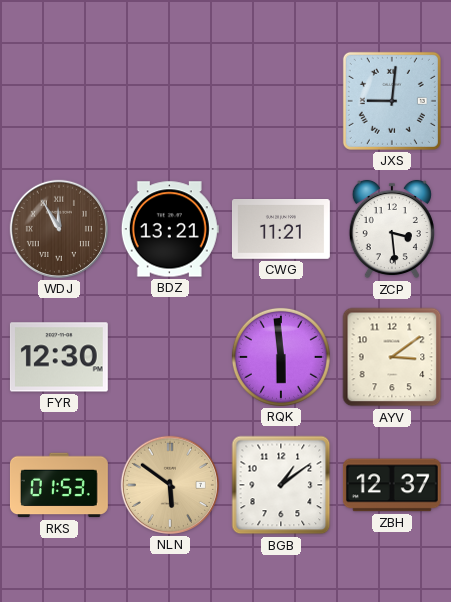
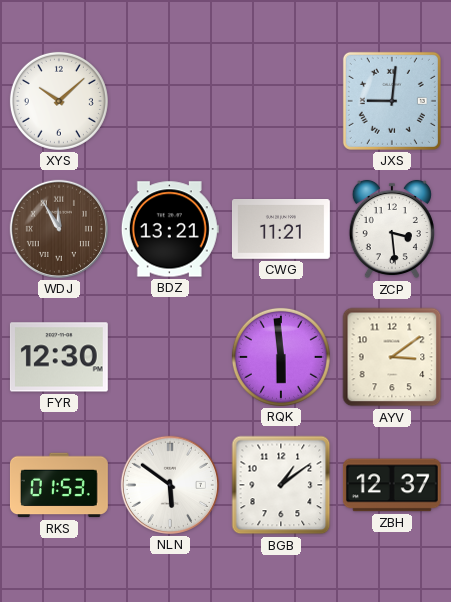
XYS: none -> 10:08 (59, 101)
NLN dial: champagne -> white (170, 485)
